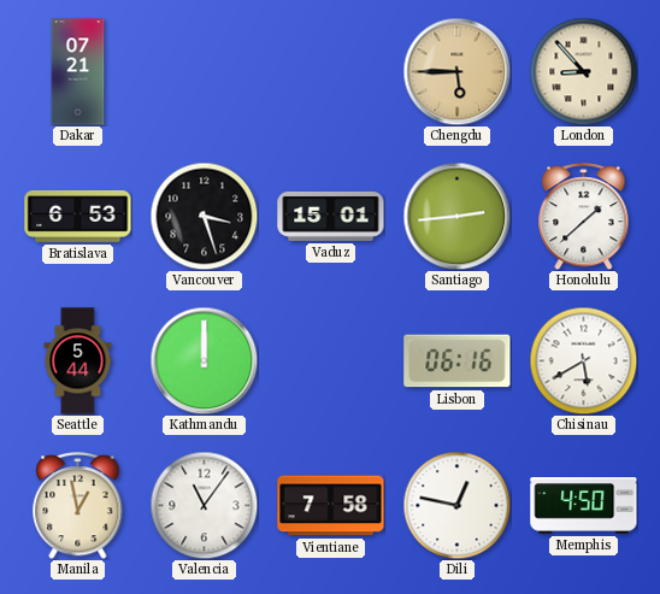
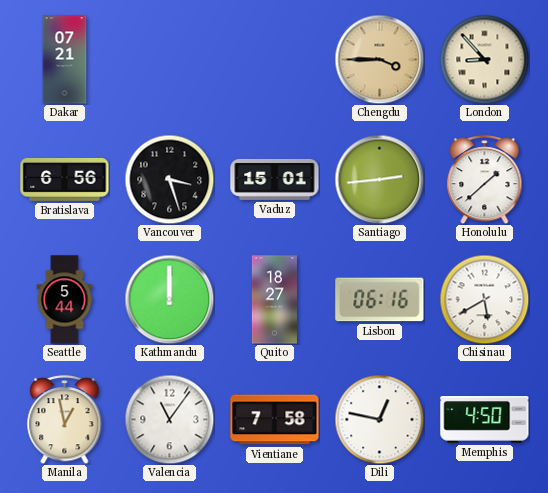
Chengdu: 5:45 -> 3:45 (379, 59)
Bratislava: 6:53 -> 6:56 (65, 180)
Quito: none -> 18:27 (274, 300)
